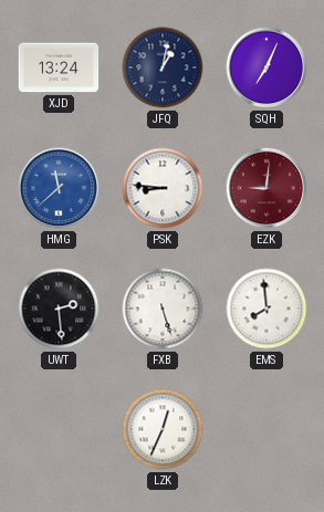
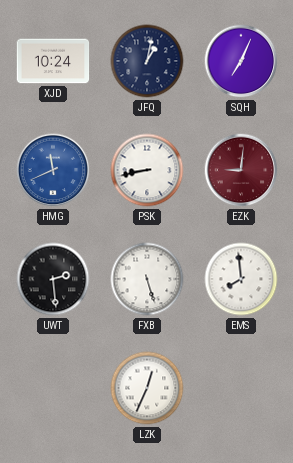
XJD: 13:24 -> 10:24 (53, 61)
HMG: 11:38 -> 11:41 (53, 170)
PSK: 8:46 -> 8:43 (147, 170)
